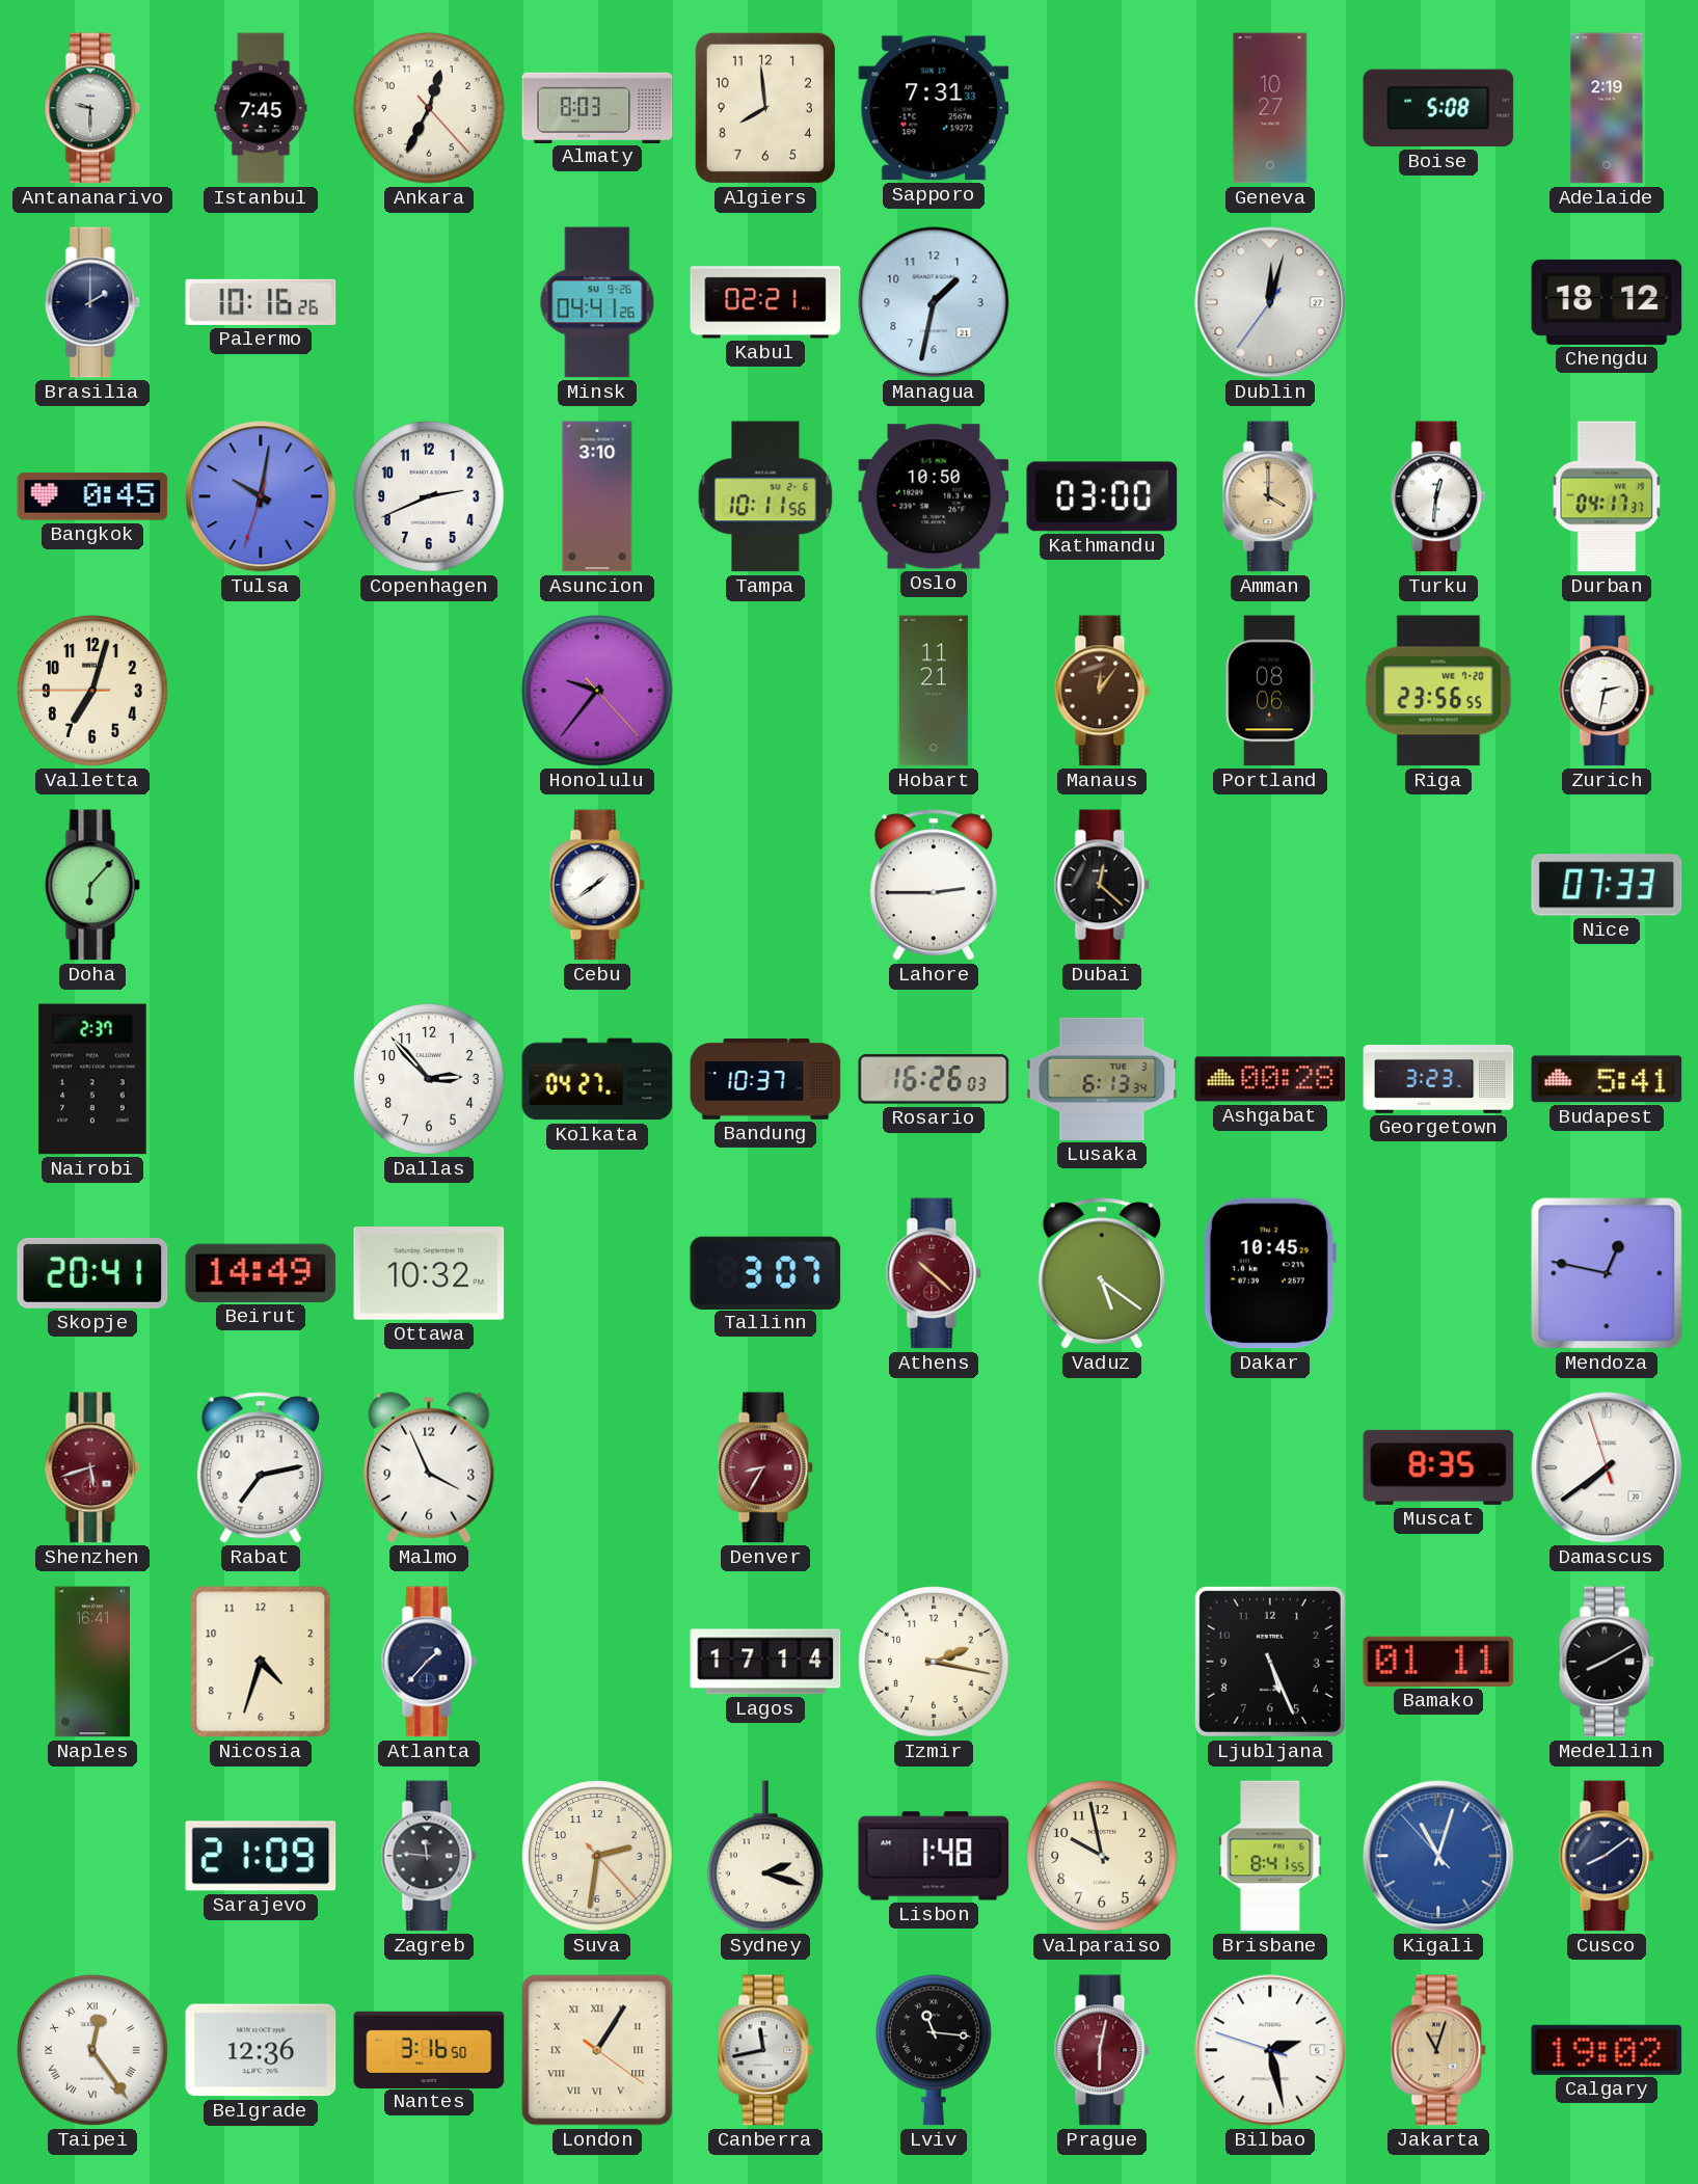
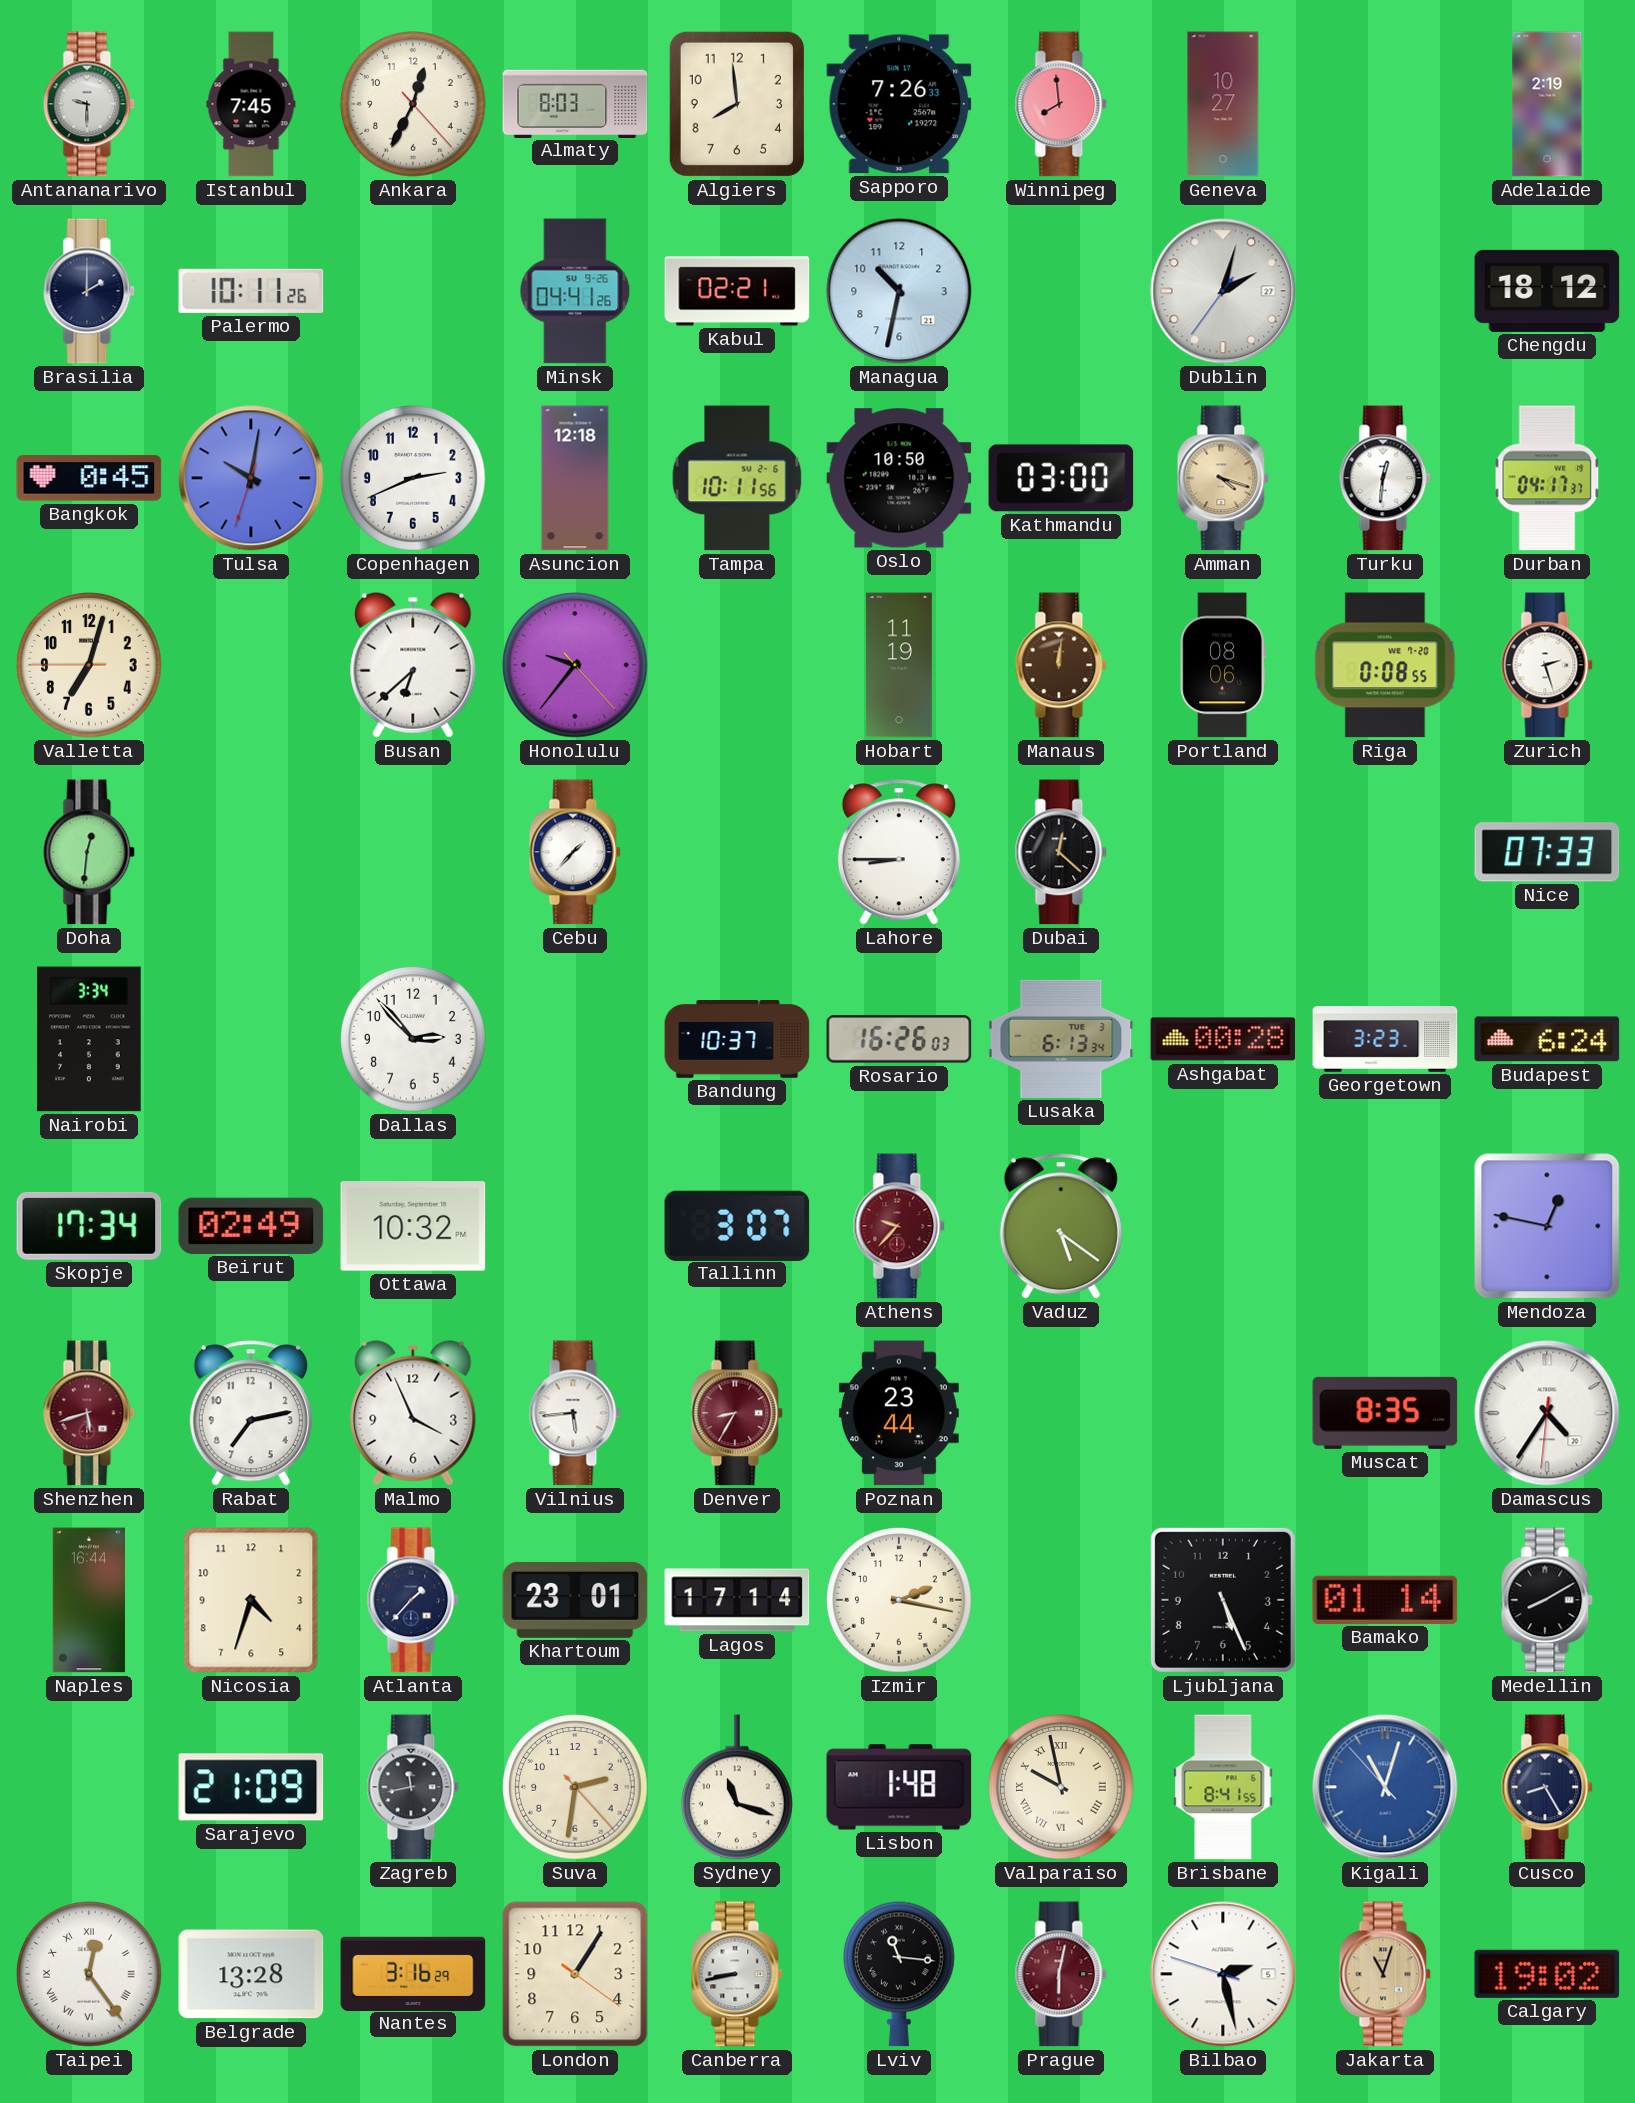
Sapporo: 7:31 -> 7:26 (899, 104)
Winnipeg: none -> 7:59 (1061, 104)
Boise: 5:08 -> none (1438, 108)
Palermo: 10:16 -> 10:11 (251, 291)
Managua: 1:32 -> 10:32 (899, 291)
Dublin: 12:02 -> 2:02 (1223, 291)
Asuncion: 3:10 -> 12:18 (575, 478)
Amman: 4:00 -> 4:18 (1223, 478)
Busan: none -> 6:38 (413, 665)
Hobart: 11:21 -> 11:19 (899, 665)
Manaus: 12:06 -> 12:01 (1061, 665)
Riga: 23:56 -> 0:08 (1385, 665)
Zurich: 2:32 -> 2:27 (1547, 665)
Doha: 6:07 -> 12:31 (89, 852)
Cebu: 1:39 -> 1:37 (575, 852)
Lahore: 2:45 -> 8:45 (899, 852)
Nairobi: 2:37 -> 3:34 (89, 1039)
Kolkata: 04:27 -> none (597, 1079)
Budapest: 5:41 -> 6:24 (1547, 1039)
Skopje: 20:41 -> 17:34 (89, 1226)
Beirut: 14:49 -> 02:49 (251, 1226)
Athens: 10:22 -> 9:37 (899, 1226)
Dakar: 10:45 -> none (1270, 1273)
Vilnius: none -> 5:44 (575, 1413)
Poznan: none -> 23:44 (899, 1413)
Damascus: 7:38 -> 4:35 (1547, 1413)
Naples: 16:41 -> 16:44 (89, 1600)
Khartoum: none -> 23:01 (575, 1600)
Bamako: 01:11 -> 01:14 (1385, 1600)
Zagreb: 11:46 -> 11:43 (413, 1787)
Sydney: 2:18 -> 11:18 (738, 1787)
Valparaiso numerals: Arabic -> Roman (1061, 1787)
Cusco: 8:09 -> 8:25 (1547, 1787)
Belgrade: 12:36 -> 13:28 (251, 1974)
Nantes: 3:16:50 -> 3:16:29 (413, 1973)
London numerals: Roman -> Arabic (575, 1974)
Canberra: 11:43 -> 8:43 (737, 1974)
